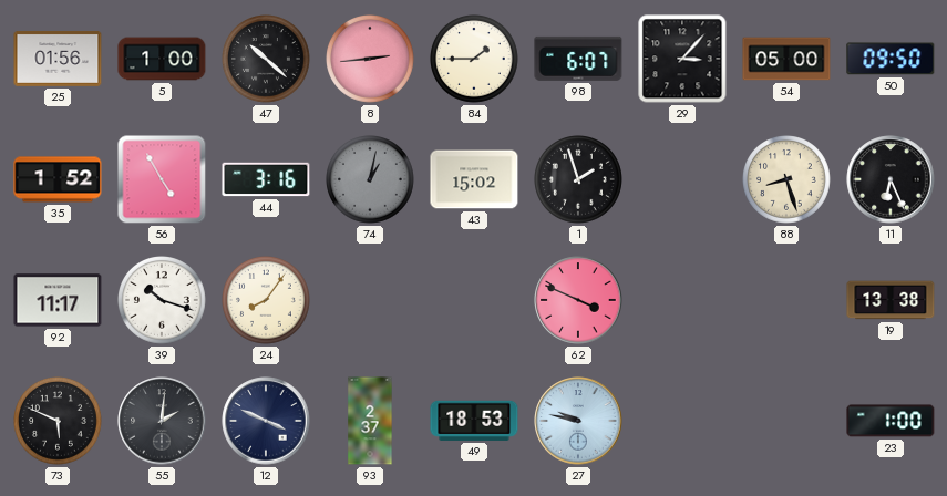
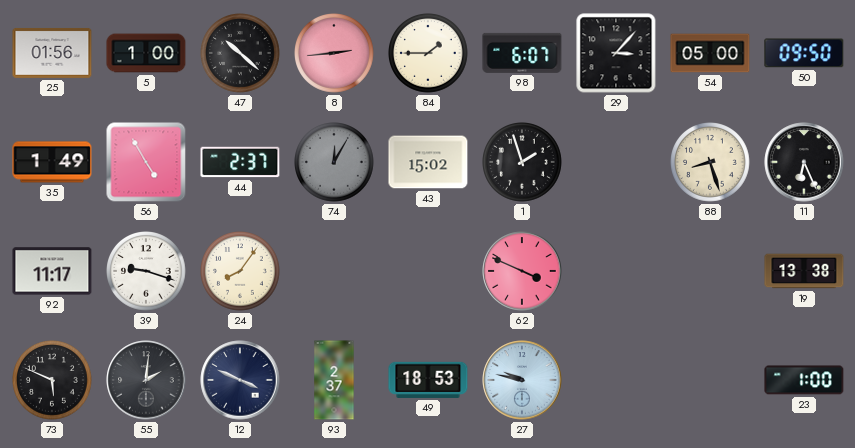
35: 1:52 -> 1:49 (52, 162)
44: 3:16 -> 2:37 (240, 162)
74: 1:02 -> 12:05 (335, 163)
39: 10:18 -> 9:18 (147, 272)
